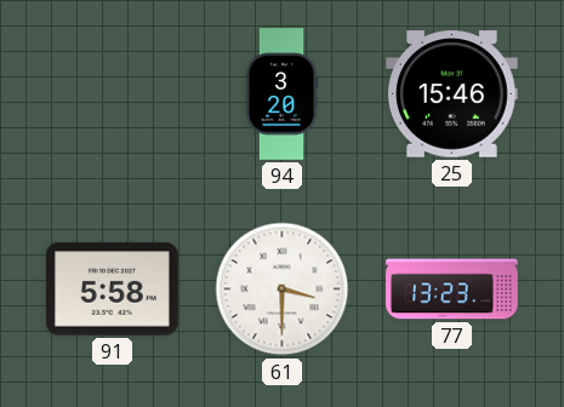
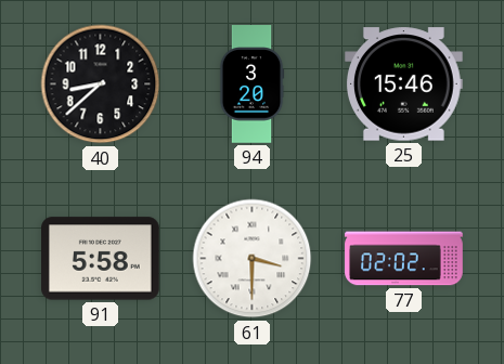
40: none -> 8:38 (101, 84)
77: 13:23 -> 02:02 (404, 259)
